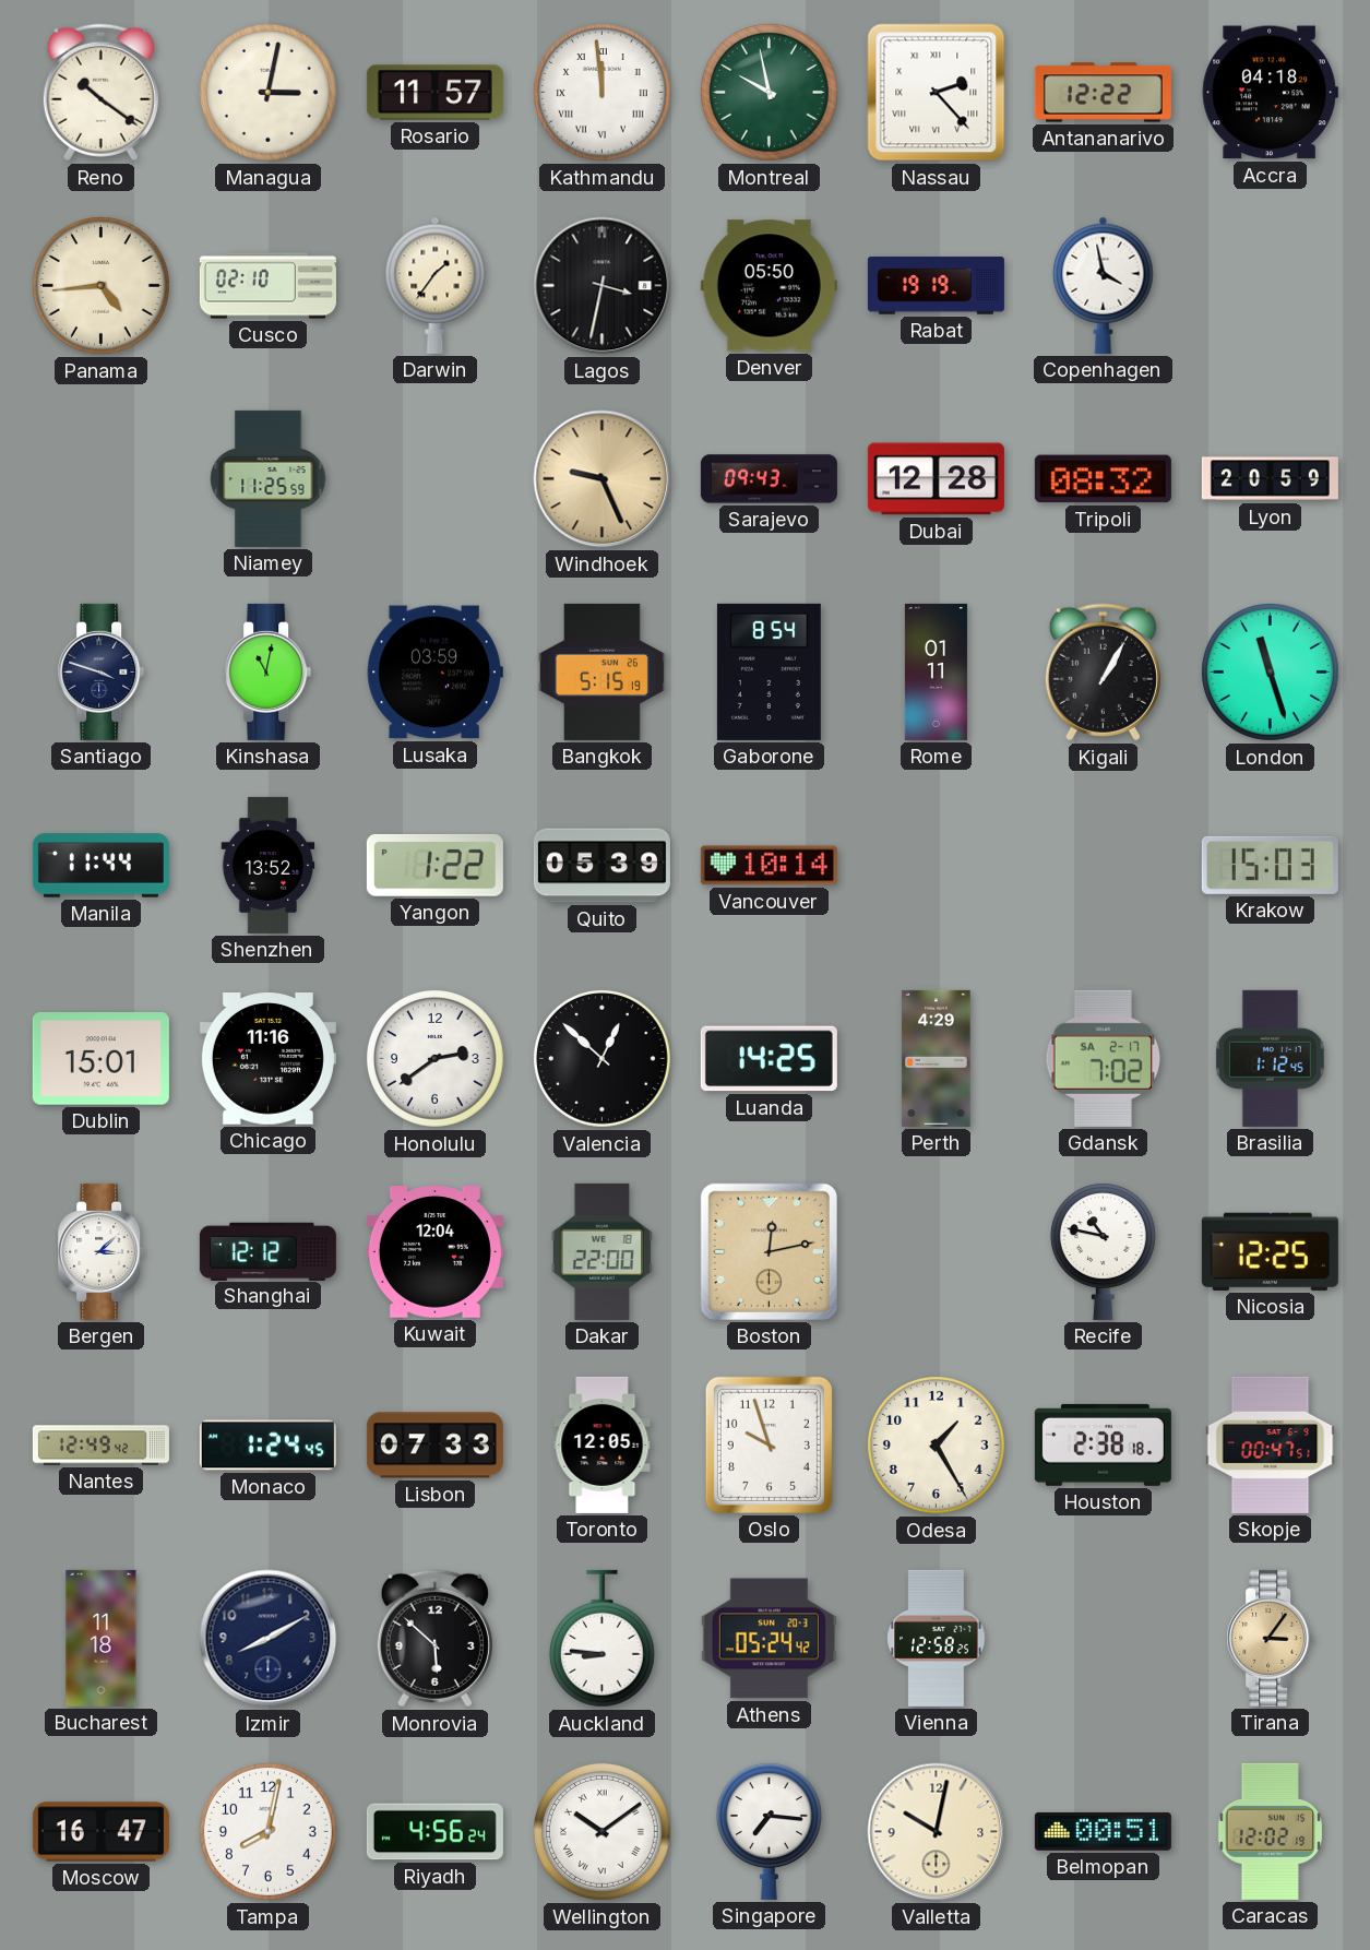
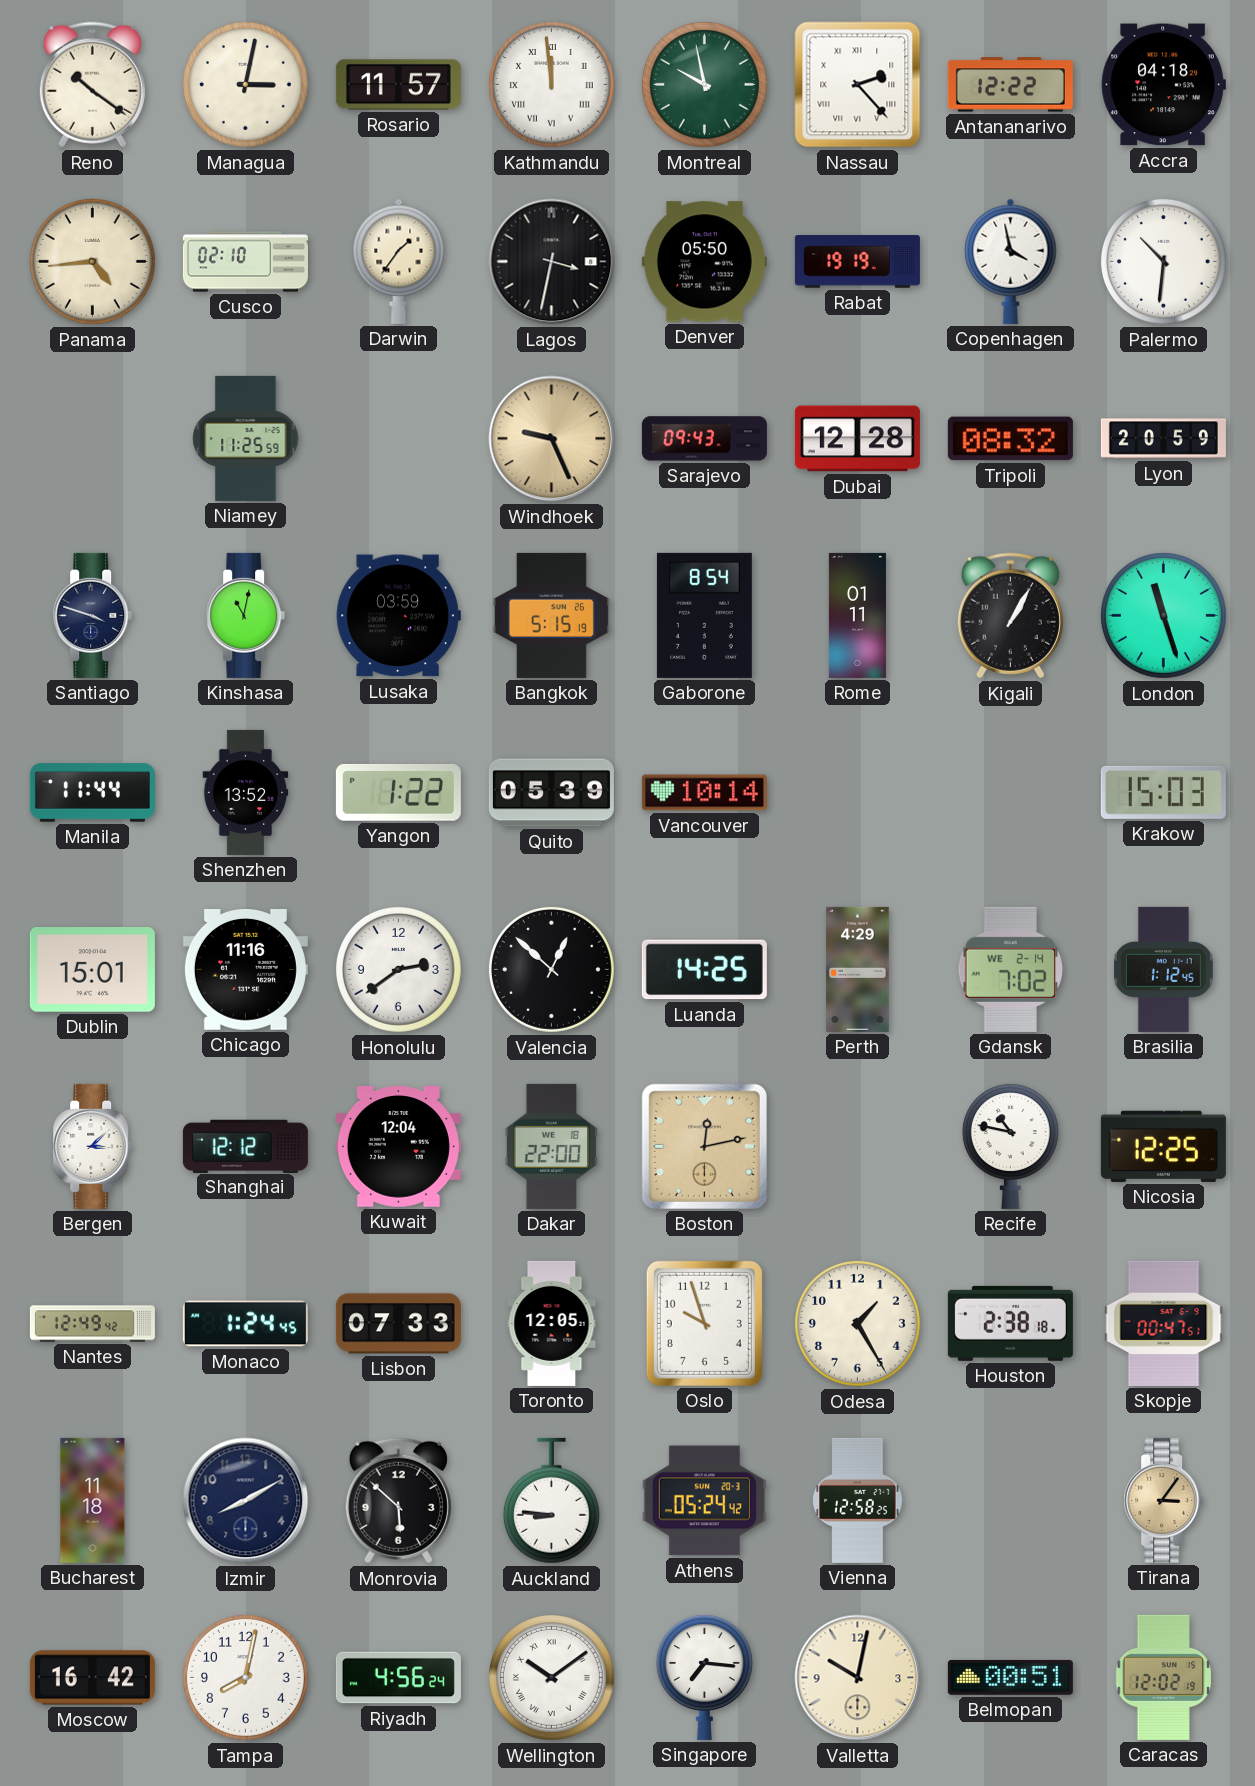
Palermo: none -> 10:31 (1163, 261)
Gdansk date: SA 2-17 -> WE 2-14 (1011, 969)
Moscow: 16:47 -> 16:42 (92, 1678)
